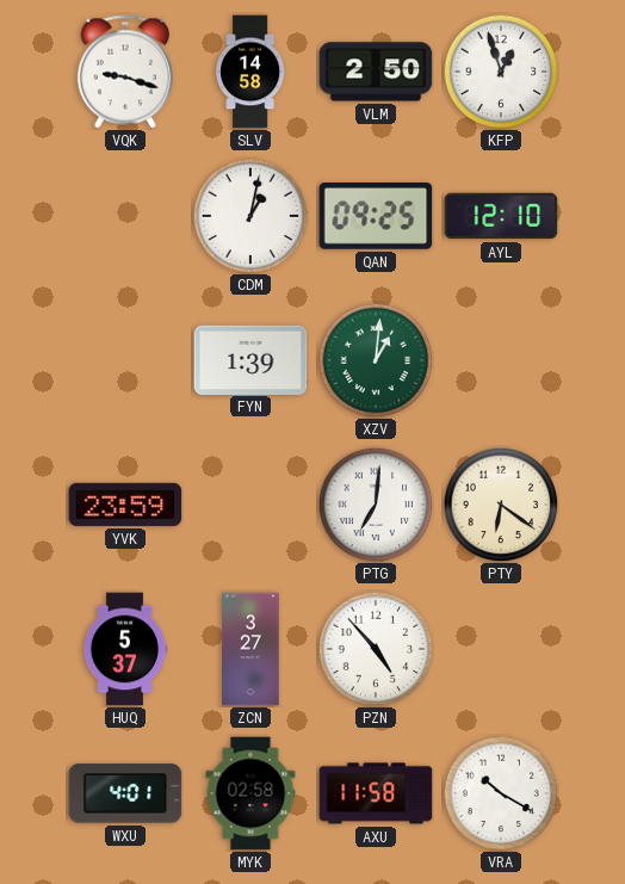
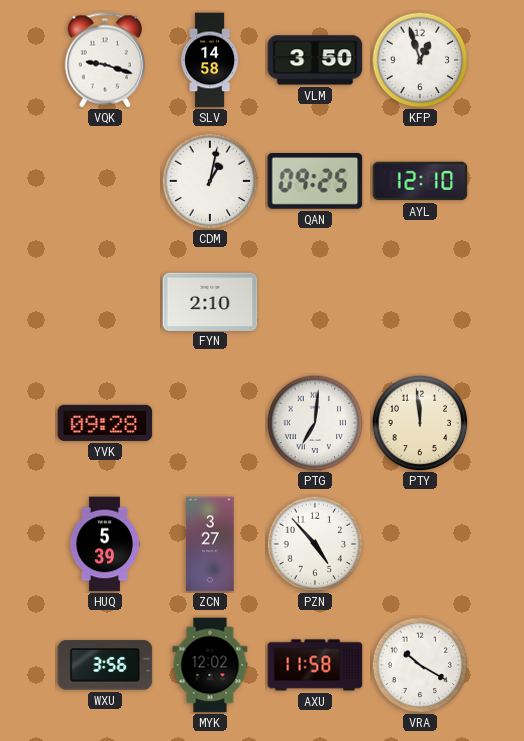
VLM: 2:50 -> 3:50 (315, 60)
FYN: 1:39 -> 2:10 (210, 301)
XZV: 1:01 -> none (376, 360)
YVK: 23:59 -> 09:28 (105, 423)
PTY: 6:21 -> 11:59 (420, 423)
HUQ: 5:37 -> 5:39 (105, 544)
WXU: 4:01 -> 3:56 (105, 665)
MYK: 02:58 -> 12:02 (210, 665)
